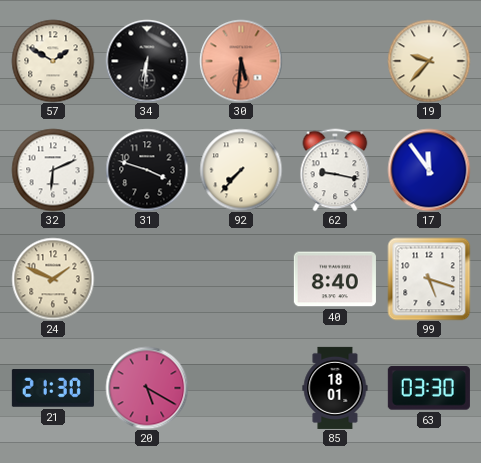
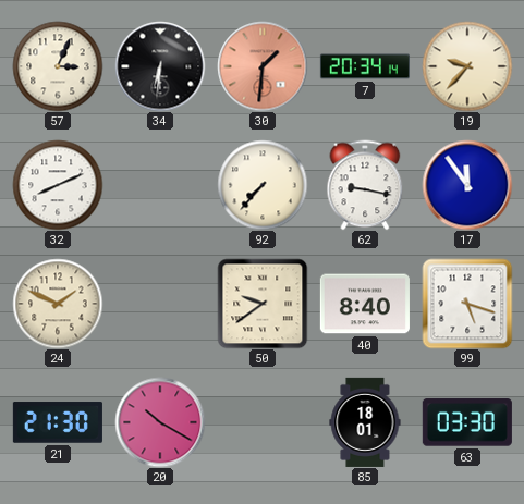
57: 1:50 -> 3:04 (58, 66)
30: 5:31 -> 1:31 (263, 66)
7: none -> 20:34 (365, 66)
32: 6:11 -> 8:11 (58, 185)
31: 3:48 -> none (147, 170)
50: none -> 9:39 (263, 304)
20: 5:20 -> 10:20 (160, 422)
